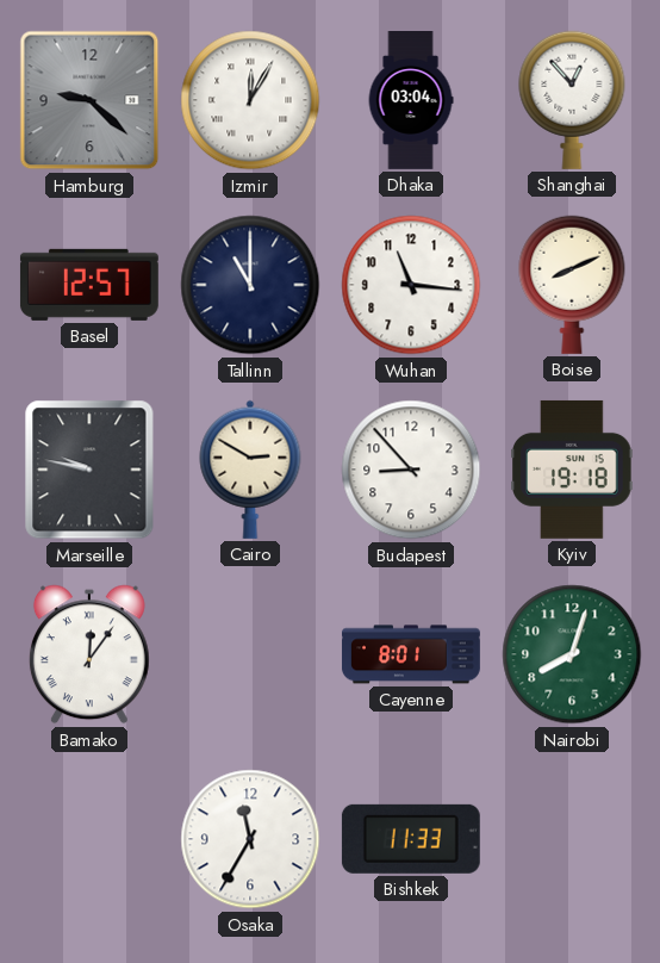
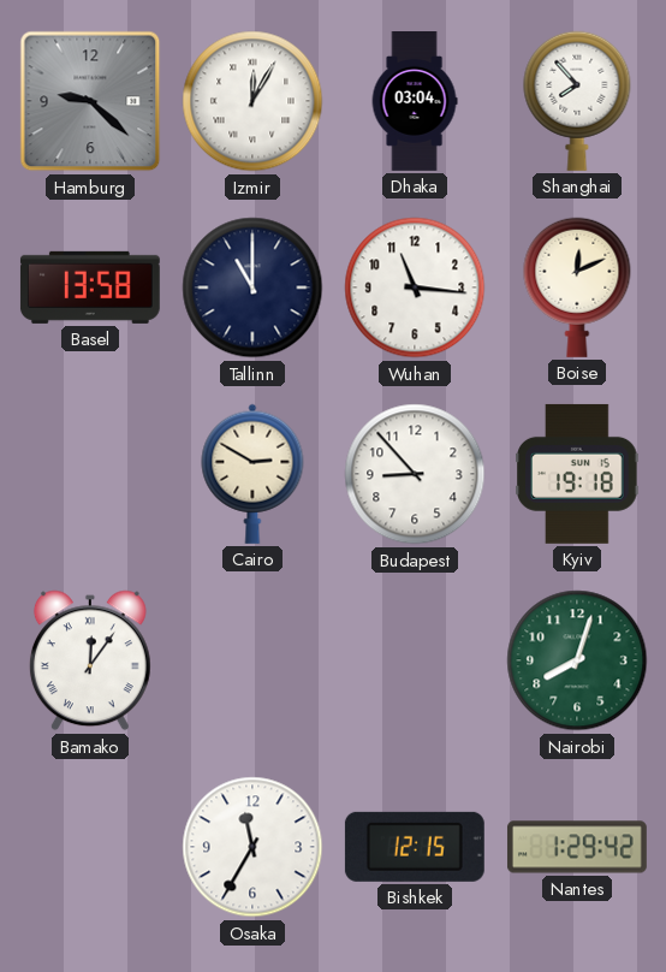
Shanghai: 12:53 -> 7:53 (577, 101)
Basel: 12:57 -> 13:58 (90, 288)
Boise: 8:11 -> 12:11 (577, 288)
Marseille: 9:47 -> none (89, 470)
Cayenne: 8:01 -> none (411, 654)
Bishkek: 11:33 -> 12:15 (415, 847)
Nantes: none -> 1:29 (577, 847)
